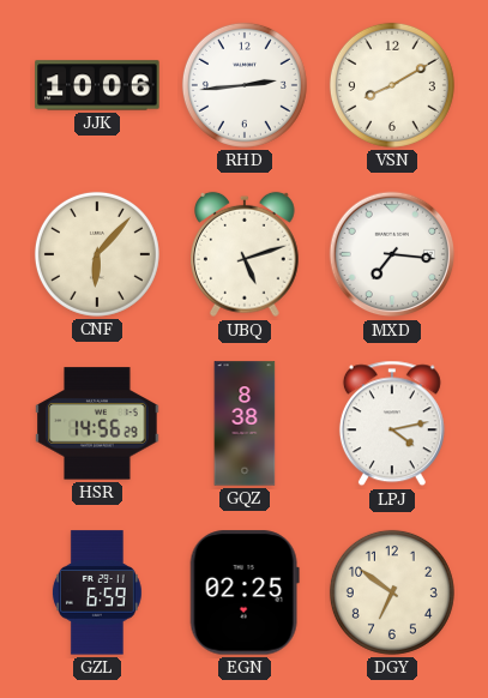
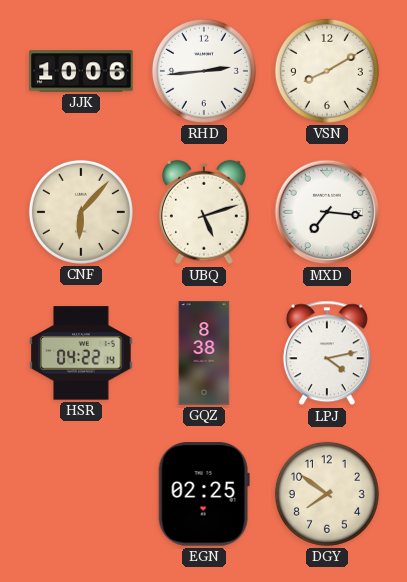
HSR: 14:56 -> 04:22 (81, 353)
GZL: 6:59 -> none (97, 592)
DGY: 6:51 -> 7:51 (327, 494)
